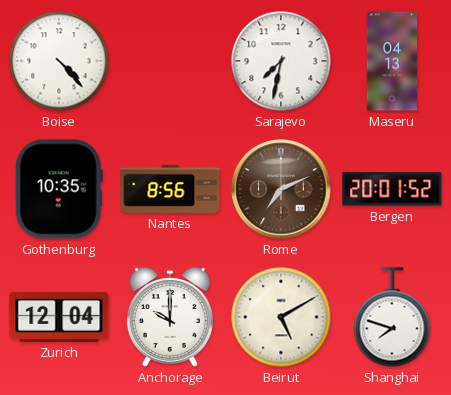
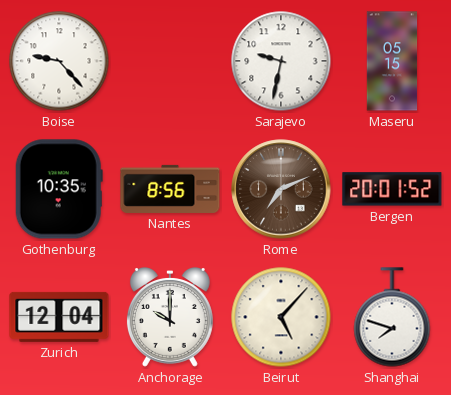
Boise: 4:23 -> 9:23 (59, 61)
Sarajevo: 7:32 -> 9:32 (281, 61)
Maseru: 04:13 -> 05:15 (392, 61)
Beirut: 5:10 -> 5:07 (281, 317)
